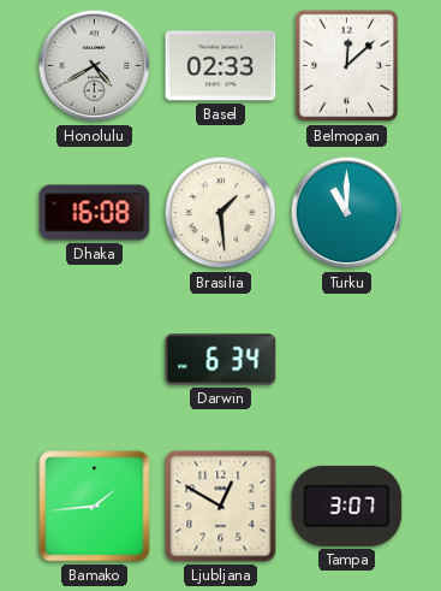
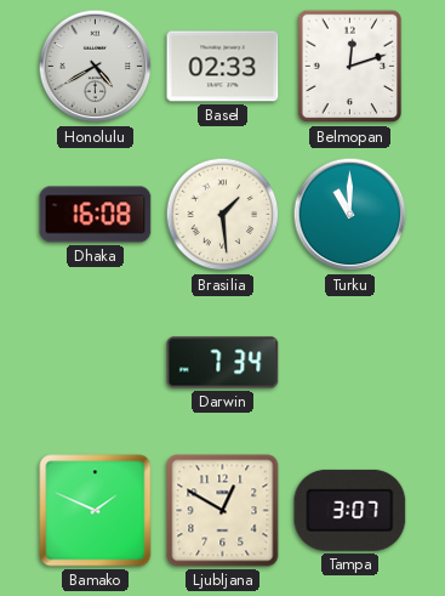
Belmopan: 12:08 -> 12:12 (350, 67)
Darwin: 6:34 -> 7:34 (223, 363)
Bamako: 1:44 -> 1:49 (96, 511)
